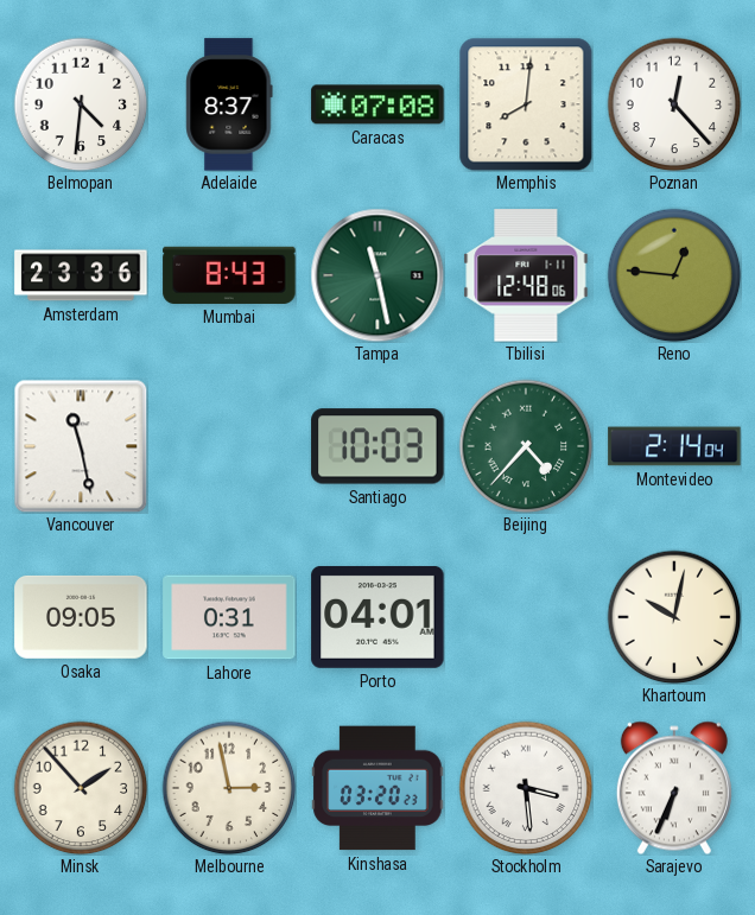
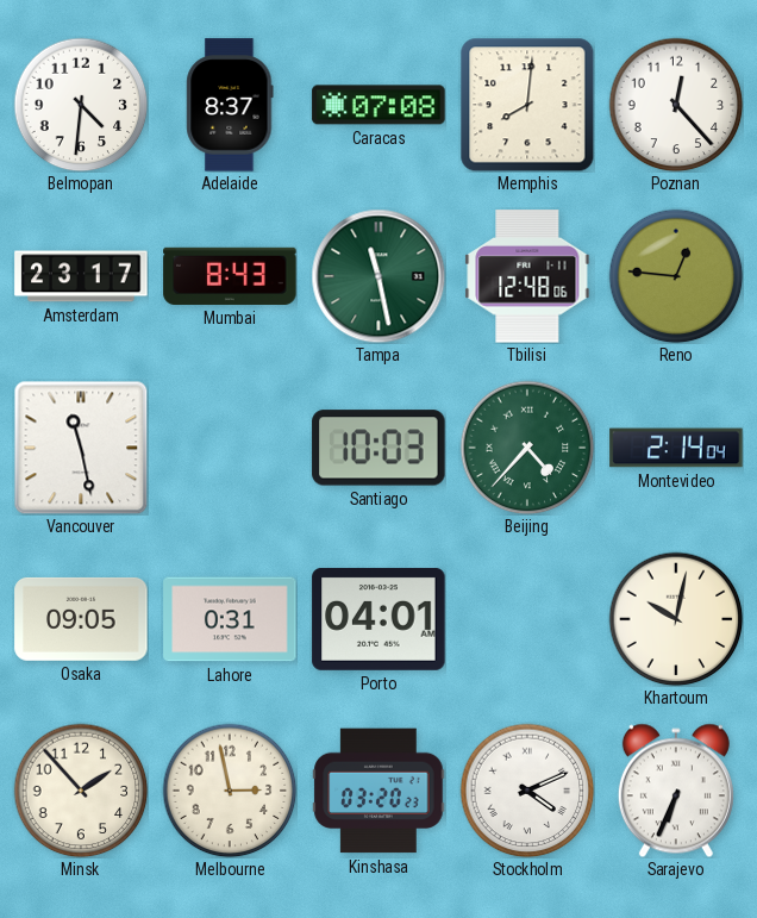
Amsterdam: 23:36 -> 23:17 (81, 276)
Stockholm: 3:29 -> 4:11 (527, 791)
